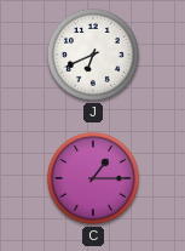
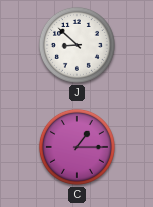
J: 6:41 -> 8:52 (77, 45)
